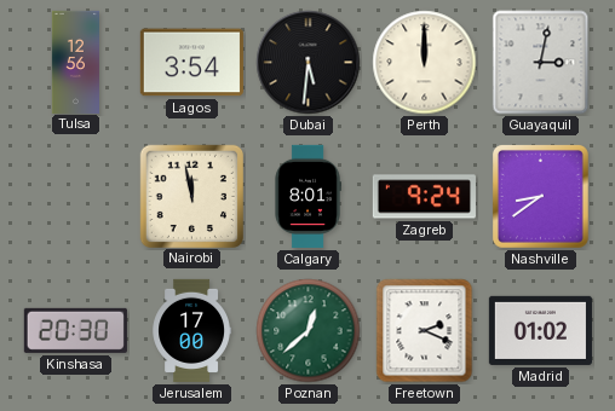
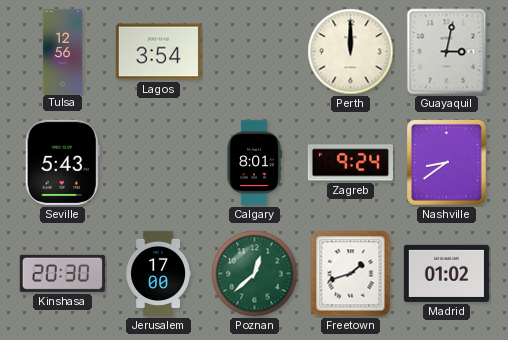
Dubai: 5:31 -> none (309, 63)
Seville: none -> 5:43 (62, 162)
Nairobi: 11:58 -> none (191, 196)
Freetown: 2:19 -> 1:42 (351, 274)
